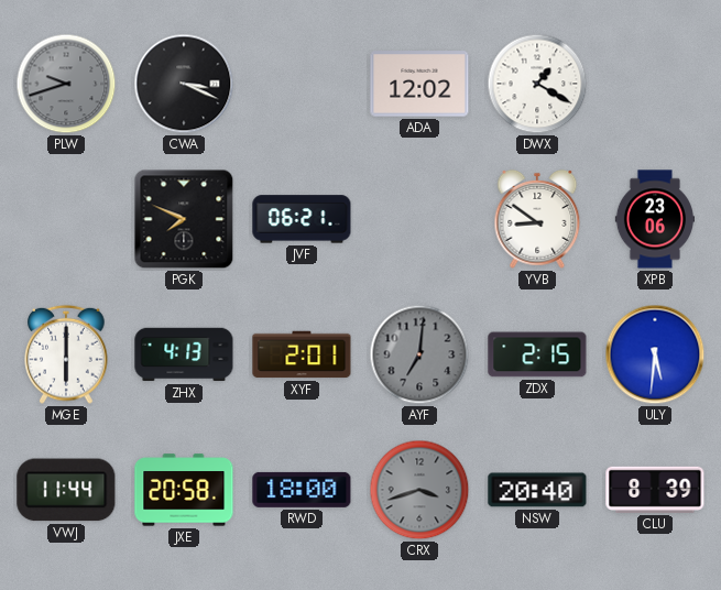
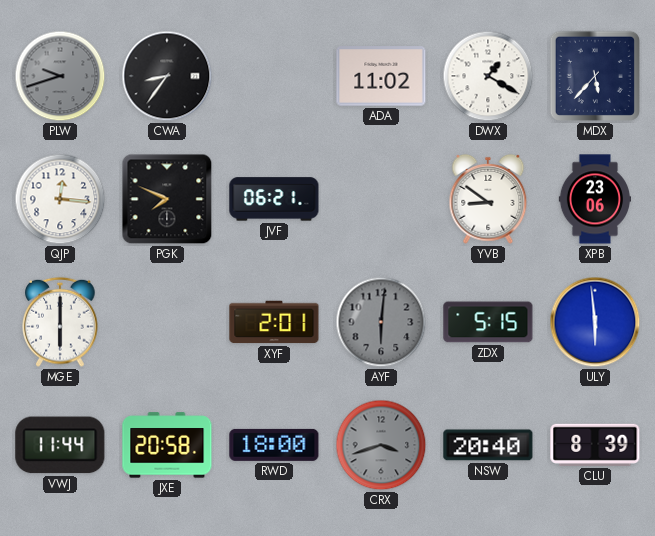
CWA: 3:19 -> 8:36 (167, 76)
ADA: 12:02 -> 11:02 (381, 76)
MDX: none -> 5:37 (595, 76)
QJP: none -> 12:16 (60, 199)
ZHX: 4:13 -> none (184, 354)
AYF: 7:01 -> 6:01 (381, 322)
ZDX: 2:15 -> 5:15 (488, 322)
ULY: 5:31 -> 5:59 (595, 322)
